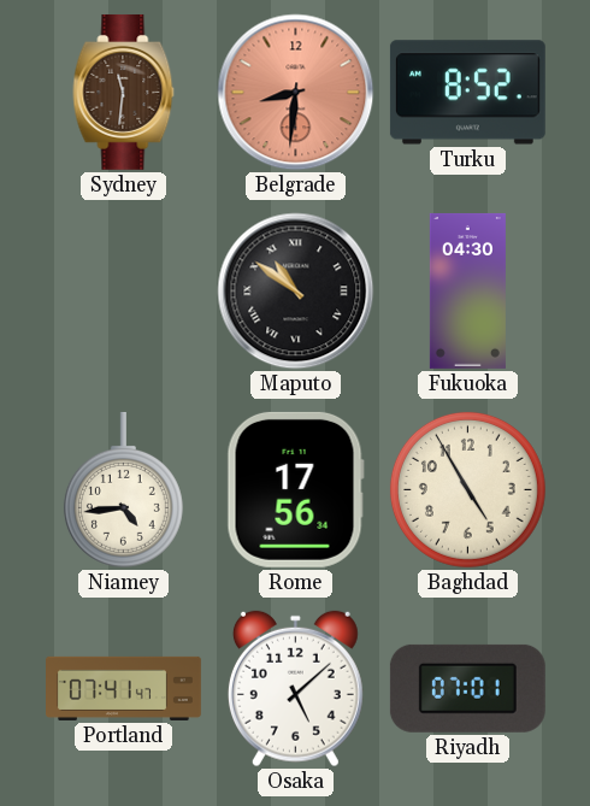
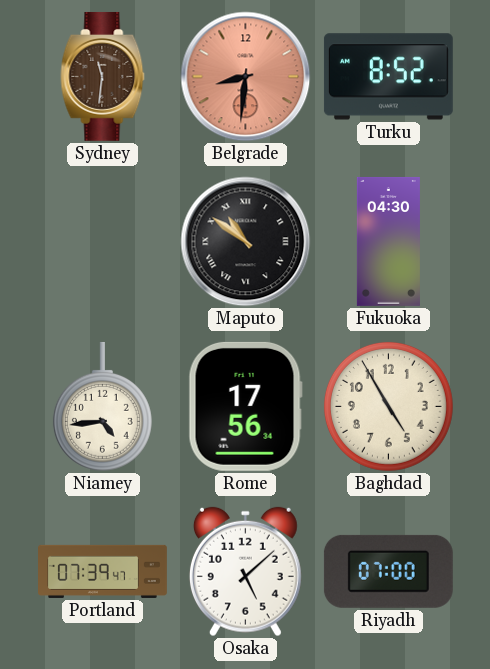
Portland: 07:41 -> 07:39 (103, 571)
Riyadh: 07:01 -> 07:00 (388, 571)
